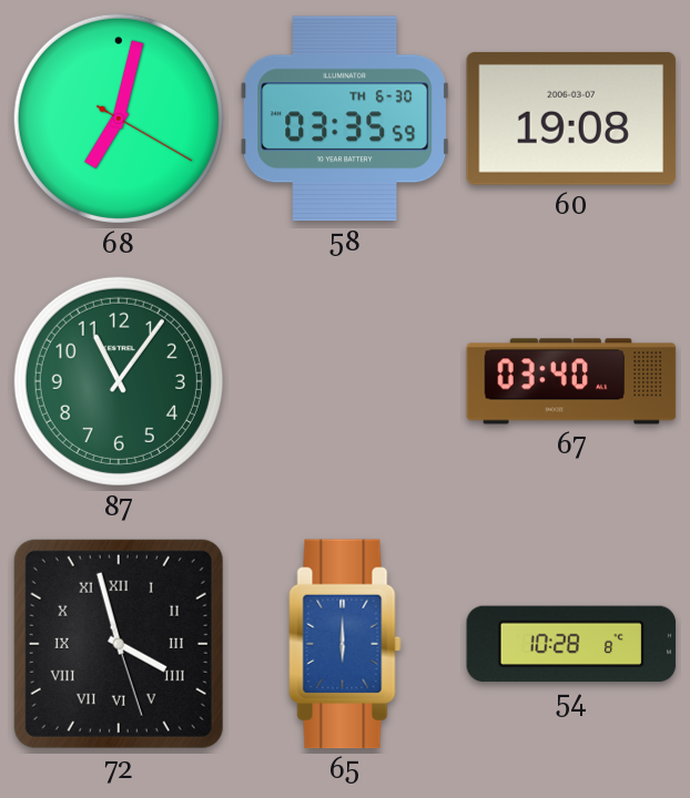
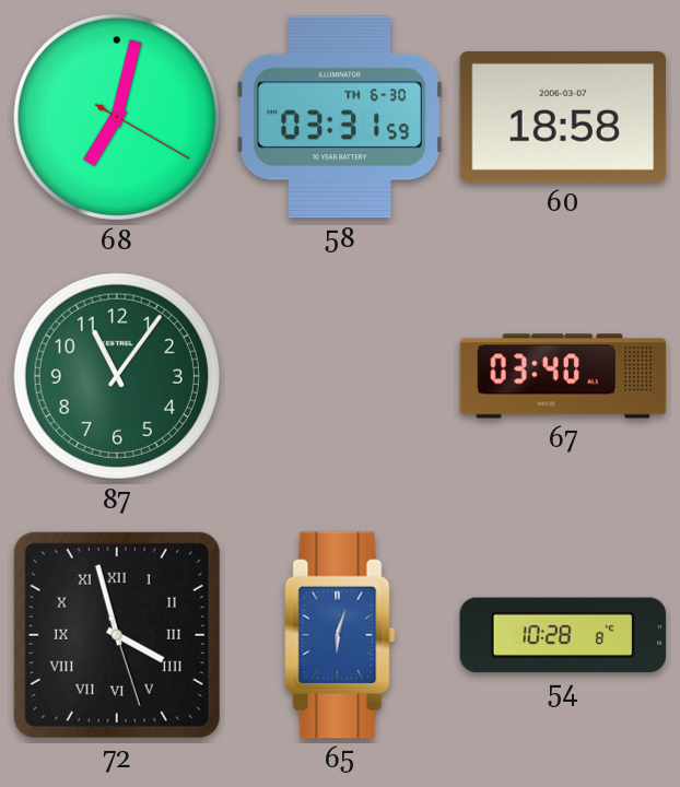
58: 03:35 -> 03:31 (340, 117)
60: 19:08 -> 18:58 (563, 117)
65: 6:00 -> 6:03 (340, 635)
